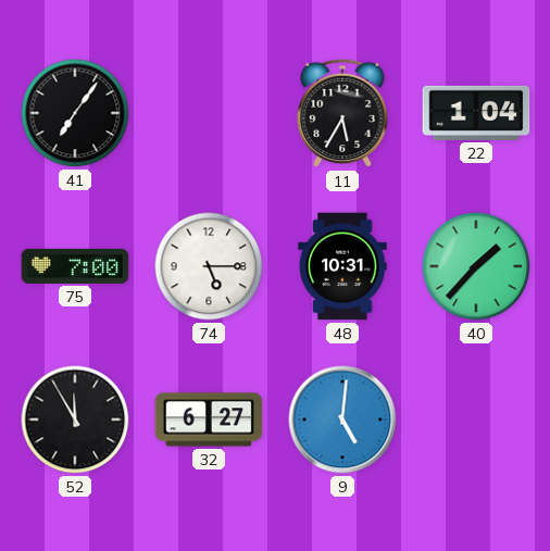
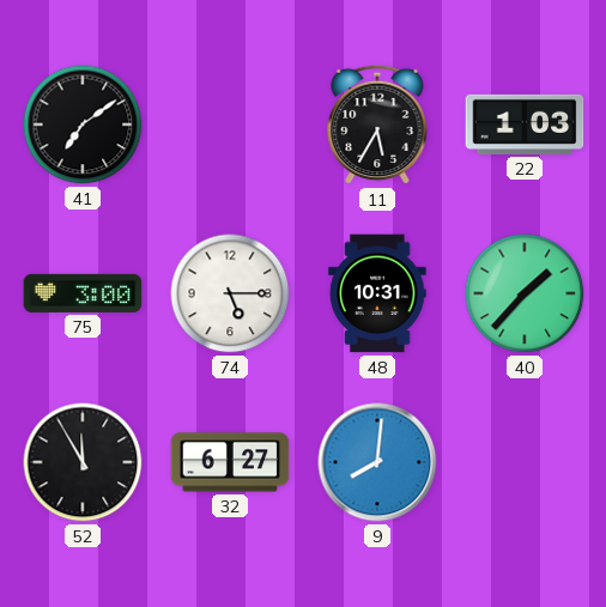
41: 7:06 -> 7:09 (83, 125)
22: 1:04 -> 1:03 (525, 125)
75: 7:00 -> 3:00 (83, 293)
9: 5:01 -> 8:01 (377, 462)
